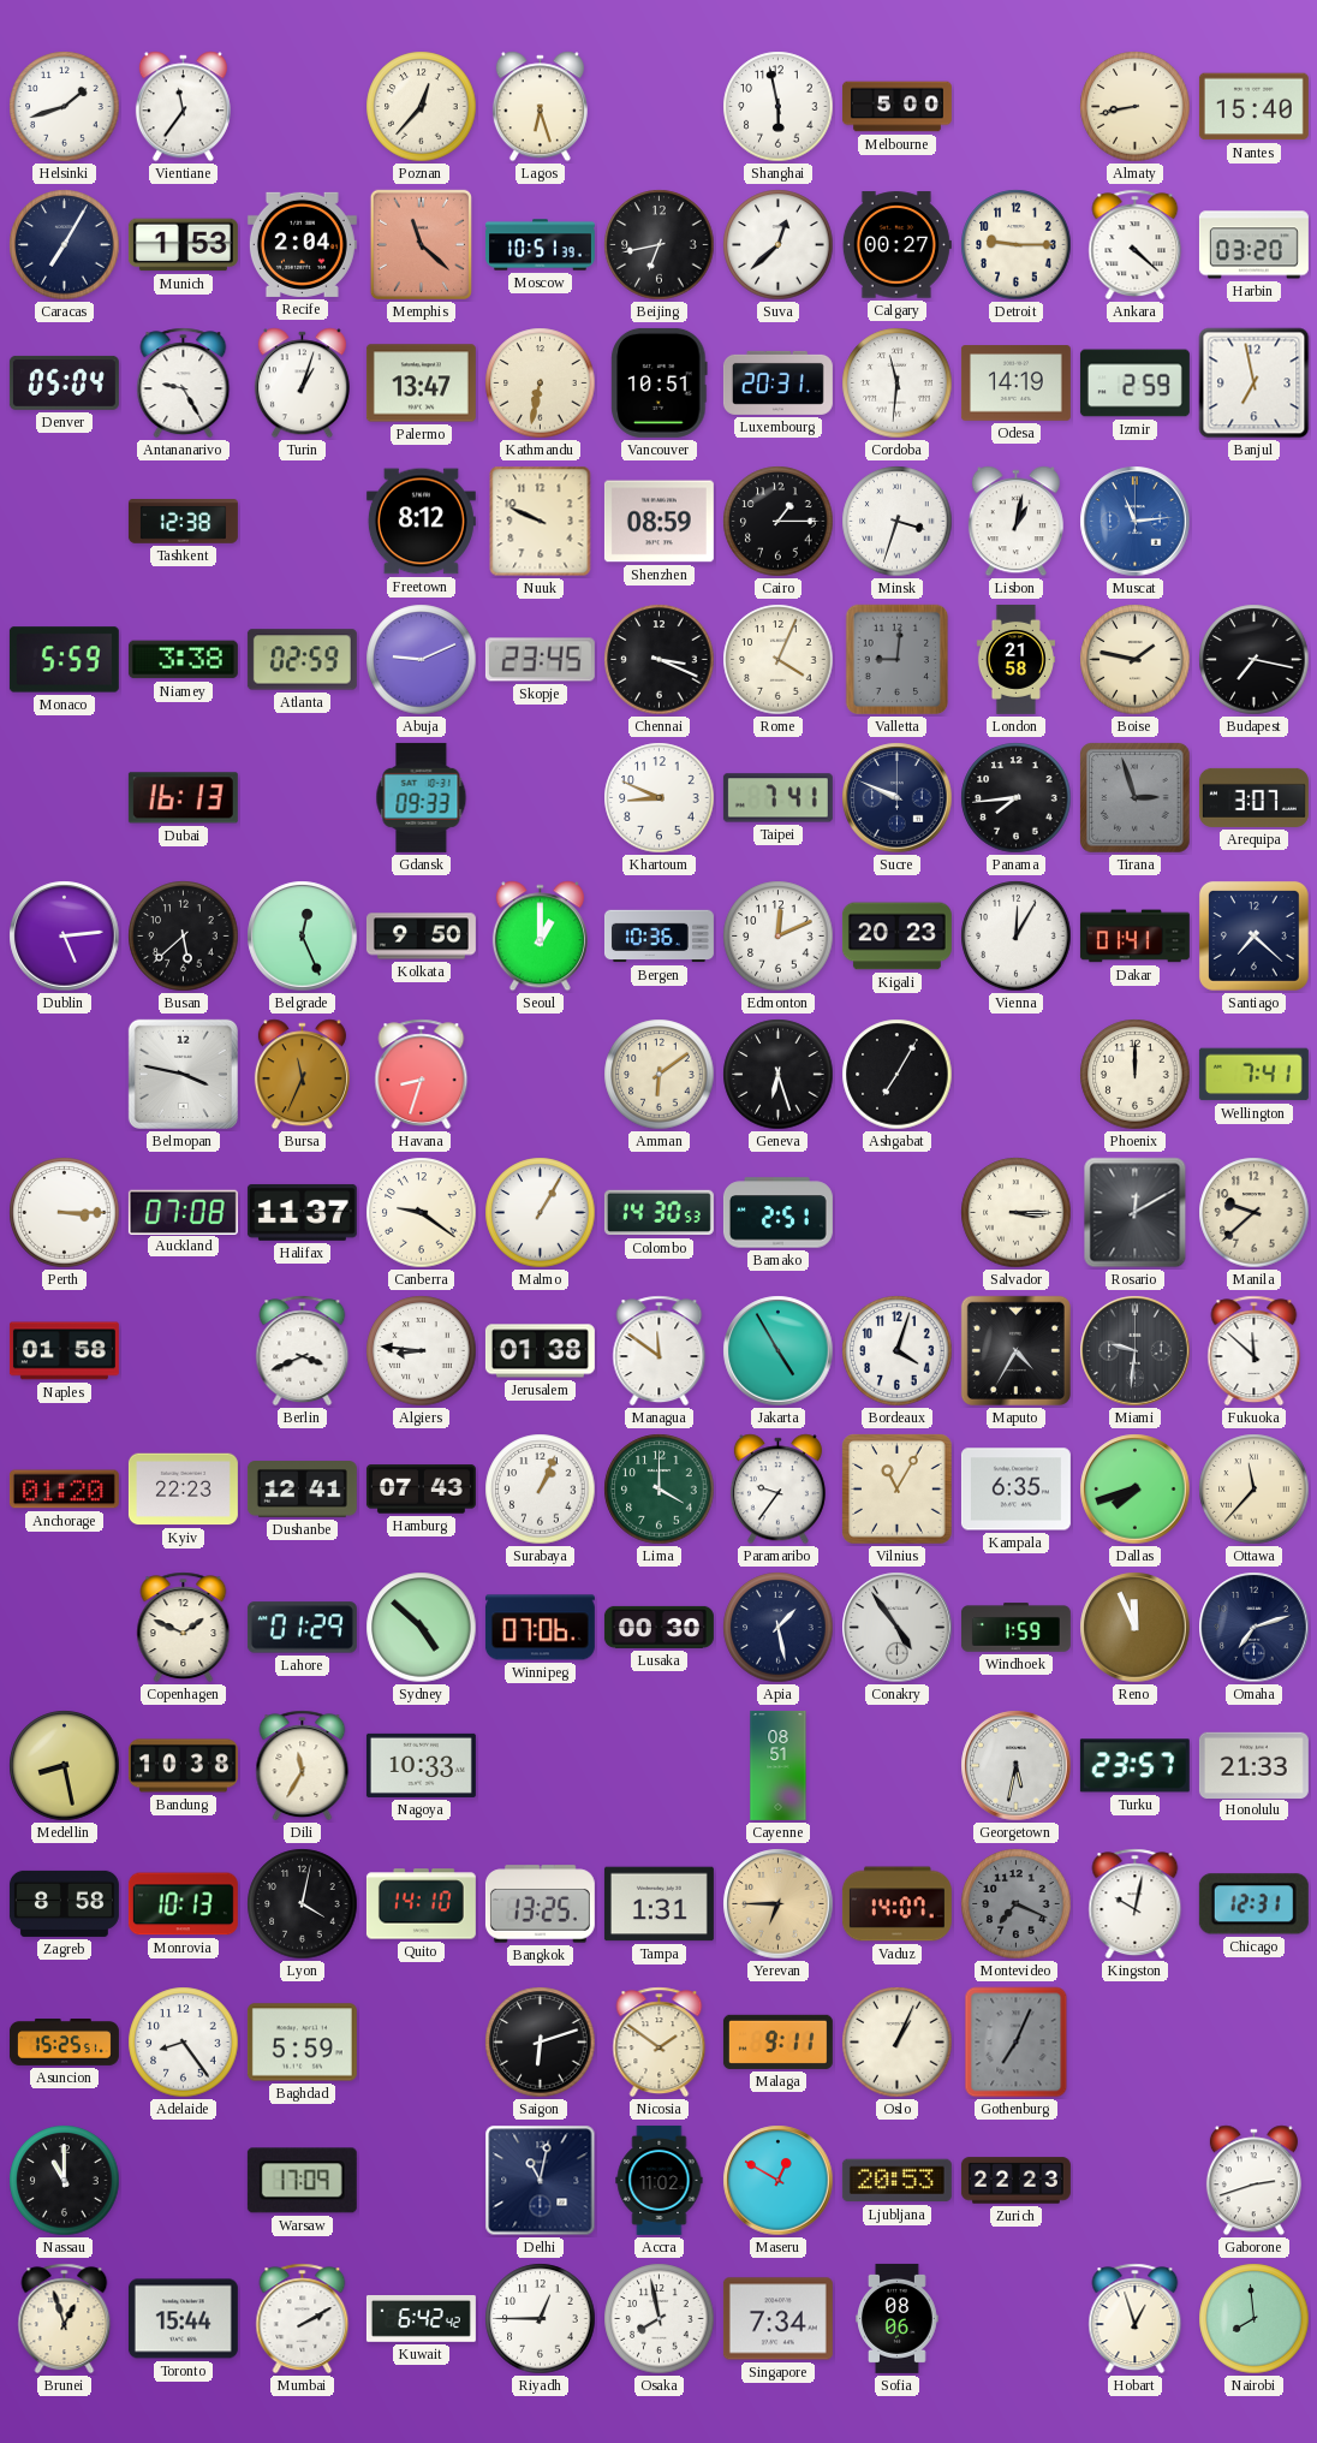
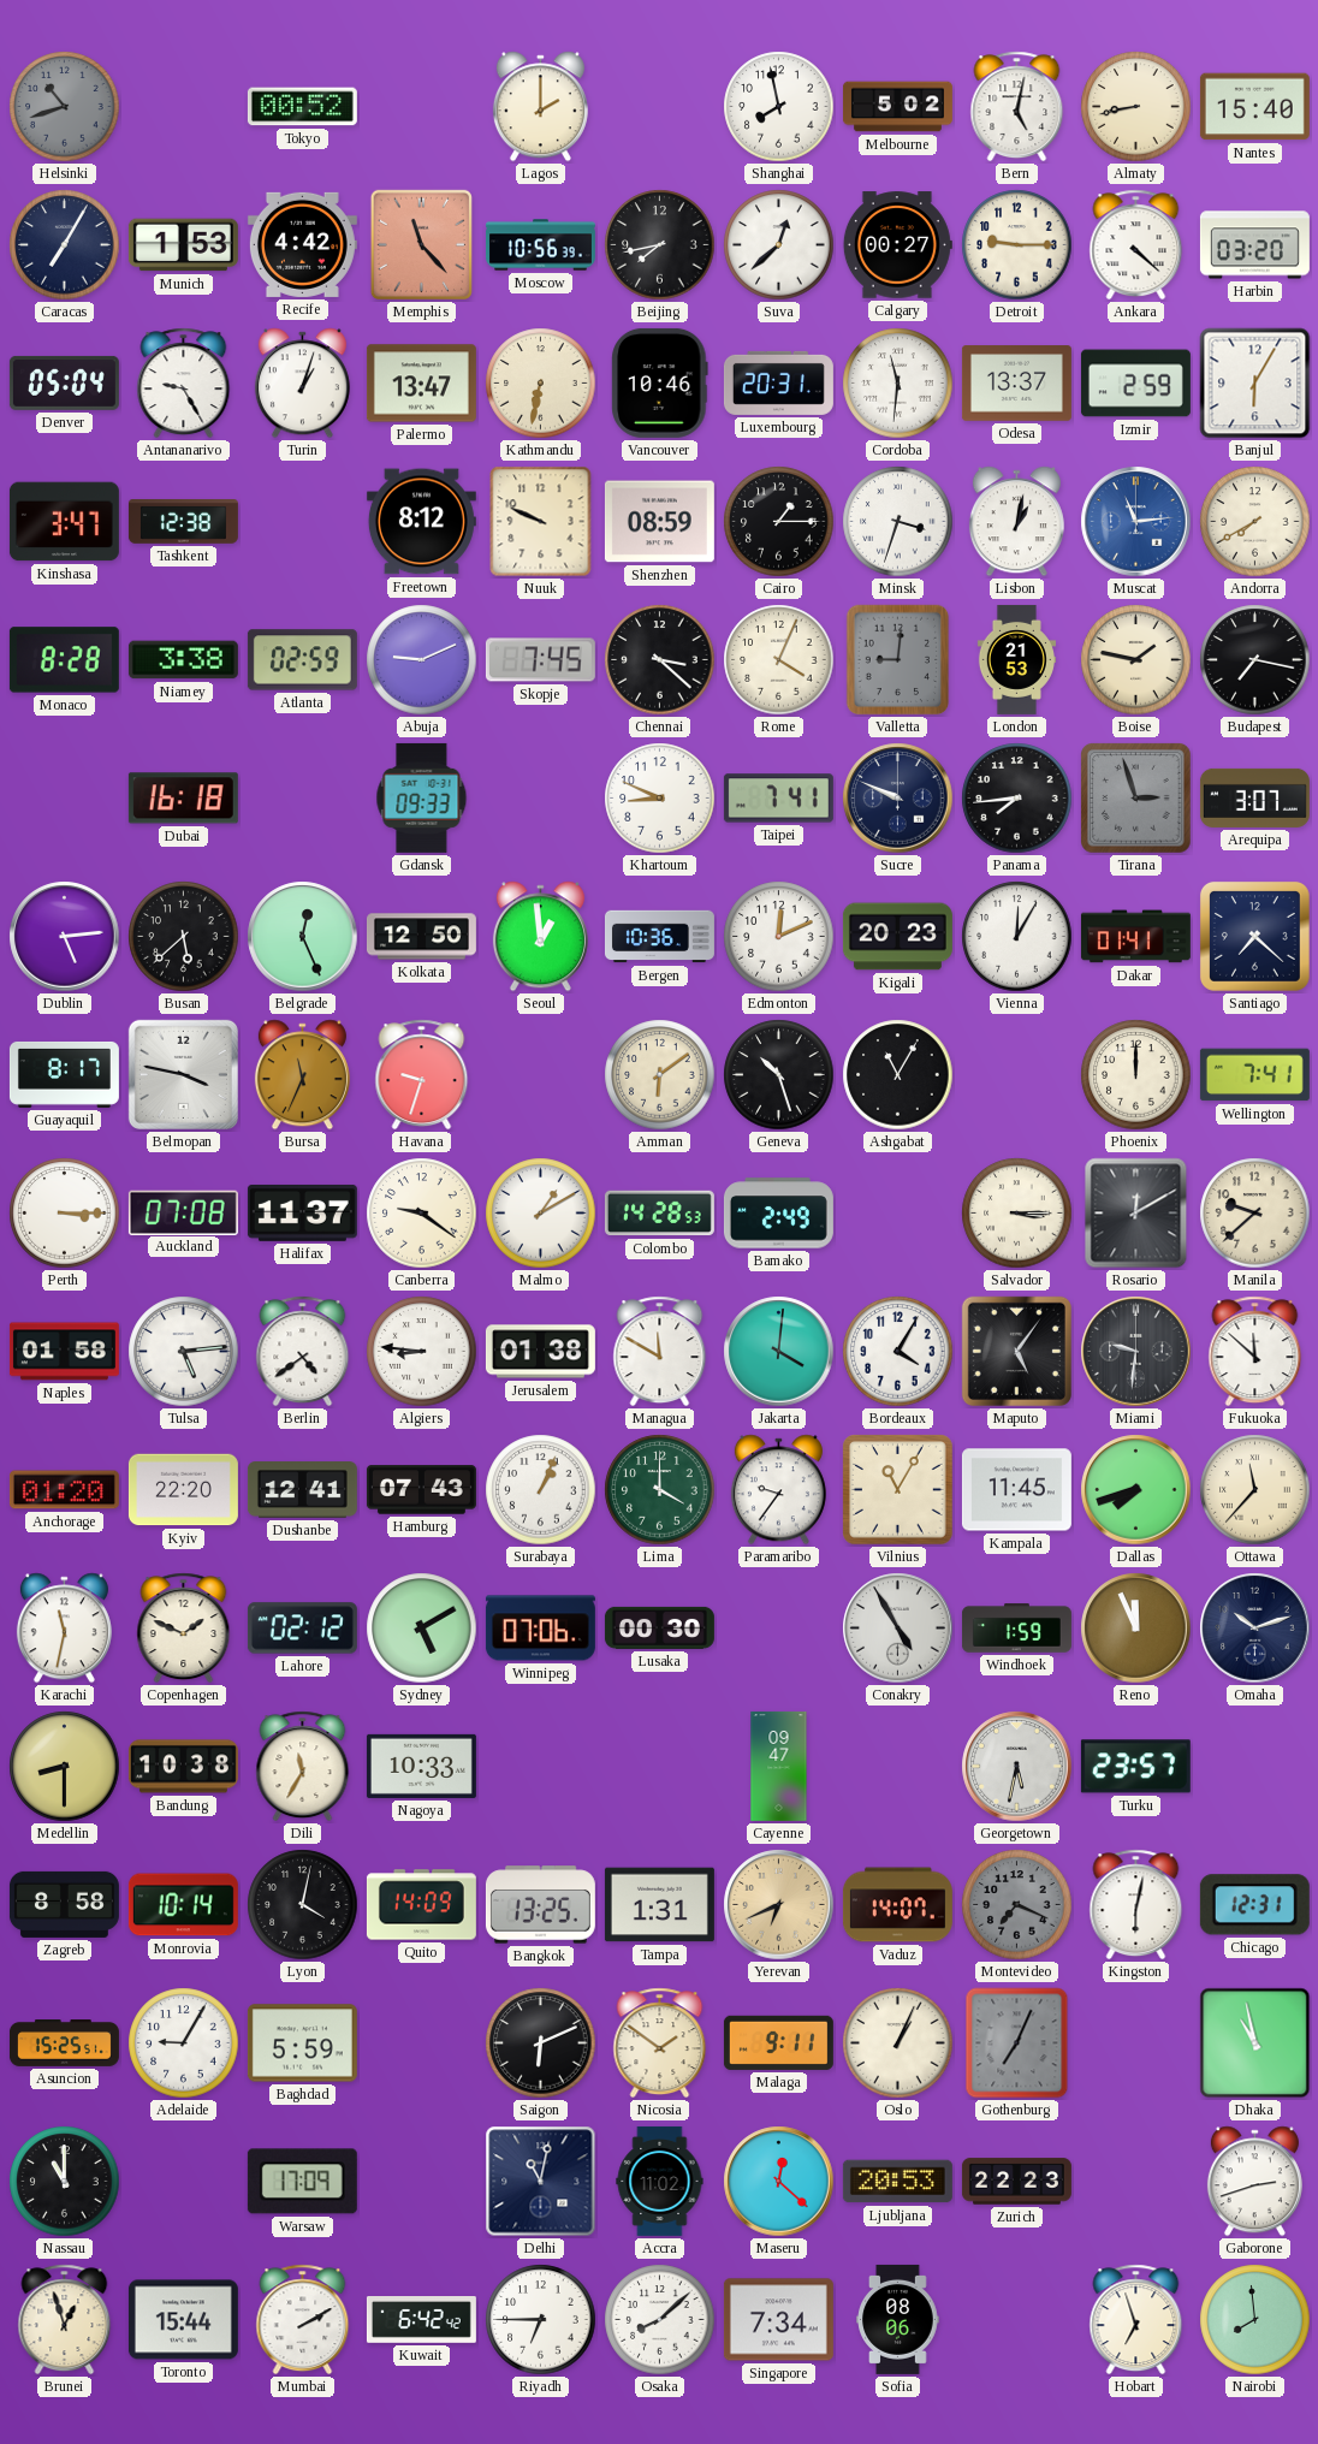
Helsinki: 1:42 -> 10:42 (65, 107)
Helsinki dial: white -> grey (65, 107)
Vientiane: 11:36 -> none (183, 107)
Tokyo: none -> 00:52 (302, 107)
Poznan: 12:37 -> none (422, 107)
Lagos: 6:27 -> 2:00 (540, 107)
Shanghai: 5:58 -> 7:58 (779, 107)
Melbourne: 5:00 -> 5:02 (897, 107)
Bern: none -> 5:02 (1017, 107)
Recife: 2:04 -> 4:42 (302, 244)
Memphis: 11:22 -> 11:23 (421, 244)
Moscow: 10:51 -> 10:56 (540, 245)
Beijing: 6:43 -> 7:43 (660, 245)
Vancouver: 10:51 -> 10:46 (660, 382)
Odesa: 14:19 -> 13:37 (1016, 384)
Banjul: 6:58 -> 6:05 (1255, 384)
Kinshasa: none -> 3:47 (64, 522)
Andorra: none -> 7:40 (1255, 522)
Monaco: 5:59 -> 8:28 (64, 660)
Skopje: 23:45 -> 7:45 (540, 660)
Chennai: 3:19 -> 3:22 (660, 660)
London: 21:58 -> 21:53 (1016, 659)
Dubai: 16:13 -> 16:18 (183, 799)
Kolkata: 9:50 -> 12:50 (421, 937)
Seoul: 1:00 -> 12:59 (540, 937)
Guayaquil: none -> 8:17 (64, 1074)
Havana: 8:33 -> 9:33 (422, 1075)
Geneva: 6:27 -> 10:27 (779, 1075)
Ashgabat: 7:05 -> 11:05 (898, 1075)
Malmo: 1:05 -> 1:10 (541, 1214)
Colombo: 14:30 -> 14:28 (659, 1214)
Bamako: 2:51 -> 2:49 (778, 1214)
Tulsa: none -> 5:14 (184, 1352)
Berlin: 3:41 -> 4:39 (303, 1352)
Managua: 11:51 -> 11:50 (660, 1352)
Jakarta: 4:55 -> 4:01 (779, 1352)
Bordeaux: 4:03 -> 4:05 (898, 1352)
Maputo: 4:35 -> 5:06 (1016, 1351)
Kyiv: 22:23 -> 22:20 (183, 1490)
Kampala: 6:35 -> 11:45 (1016, 1490)
Karachi: none -> 11:32 (64, 1629)
Lahore: 01:29 -> 02:12 (302, 1629)
Sydney: 4:52 -> 5:10 (422, 1629)
Apia: 1:28 -> none (779, 1628)
Conakry: 4:54 -> 4:55 (898, 1629)
Omaha: 7:12 -> 10:12 (1255, 1629)
Medellin: 8:28 -> 8:30 (65, 1767)
Cayenne: 08:51 -> 09:47 (779, 1766)
Honolulu: 21:33 -> none (1253, 1765)
Monrovia: 10:13 -> 10:14 (183, 1905)
Quito: 14:10 -> 14:09 (421, 1905)
Yerevan: 6:45 -> 6:41 (779, 1905)
Kingston: 10:02 -> 6:02 (1136, 1905)
Adelaide: 8:24 -> 9:05 (184, 2043)
Saigon: 6:12 -> 6:11 (541, 2043)
Dhaka: none -> 10:58 (1255, 2043)
Maseru: 12:50 -> 12:22 (779, 2182)
Riyadh: 12:45 -> 6:45 (541, 2320)
Osaka: 7:58 -> 8:08 (660, 2320)
Hobart: 12:57 -> 6:57 (1136, 2320)
